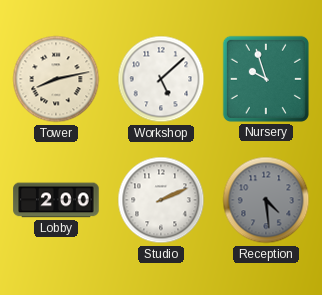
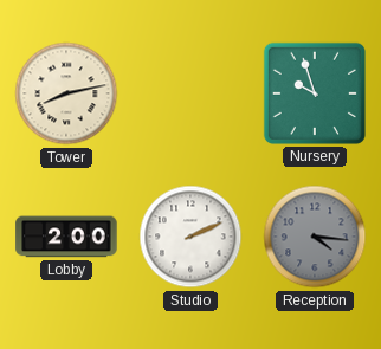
Workshop: 5:08 -> none (161, 79)
Reception: 4:29 -> 4:16 (315, 237)
